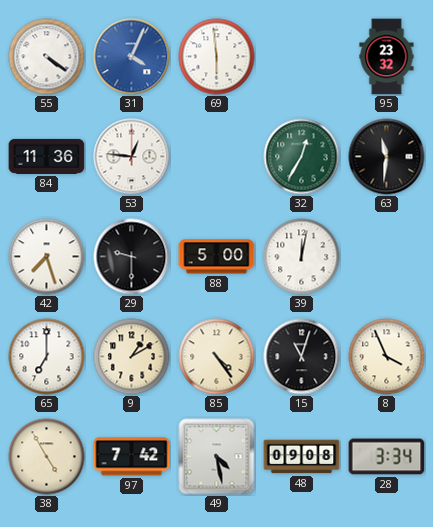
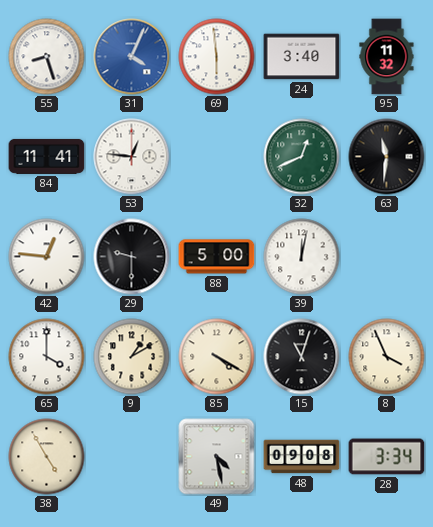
55: 4:21 -> 8:27 (47, 57)
24: none -> 3:40 (302, 57)
95: 23:32 -> 11:32 (387, 57)
84: 11:36 -> 11:41 (47, 156)
32: 12:35 -> 12:41 (302, 157)
42: 7:27 -> 12:46 (47, 257)
65: 7:00 -> 4:00 (47, 357)
85: 4:24 -> 4:20 (217, 357)
97: 7:42 -> none (132, 457)
